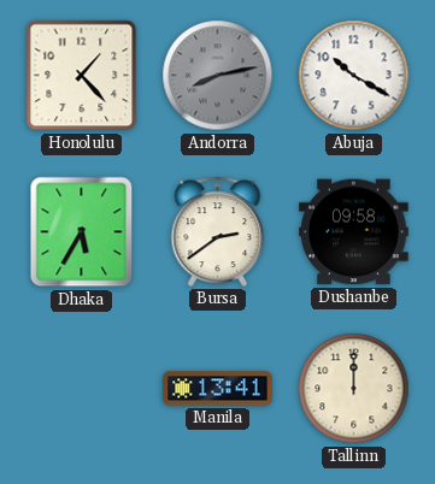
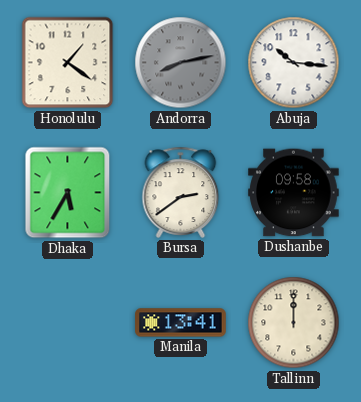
Honolulu: 1:23 -> 1:21 (68, 63)
Abuja: 10:20 -> 10:16 (294, 63)
